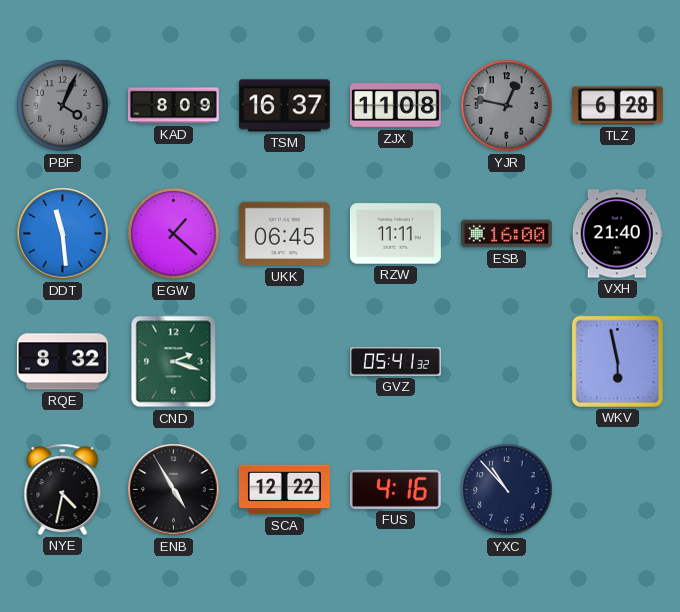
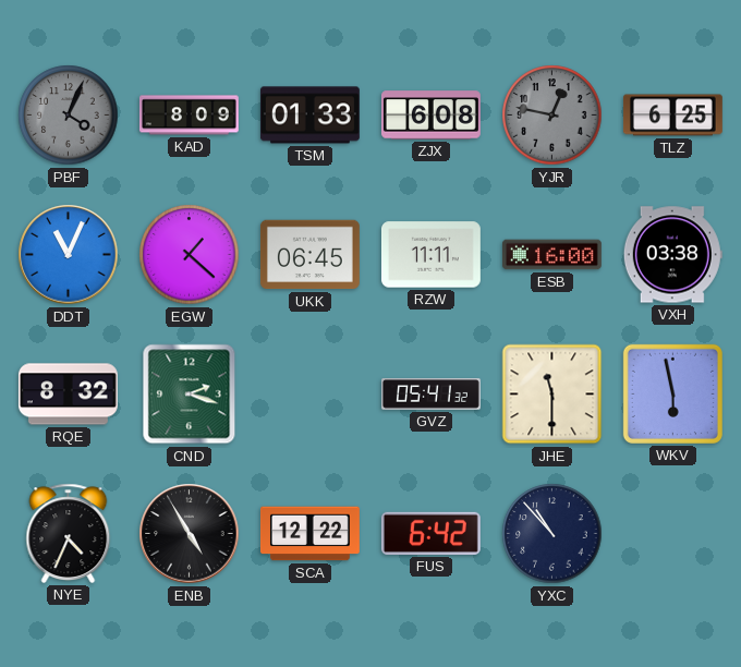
TSM: 16:37 -> 01:33 (309, 116)
ZJX: 11:08 -> 6:08 (430, 116)
TLZ: 6:28 -> 6:25 (672, 116)
DDT: 11:29 -> 11:04 (69, 255)
VXH: 21:40 -> 03:38 (672, 255)
JHE: none -> 11:30 (552, 395)
NYE: 4:32 -> 4:34 (69, 533)
FUS: 4:16 -> 6:42 (430, 533)
